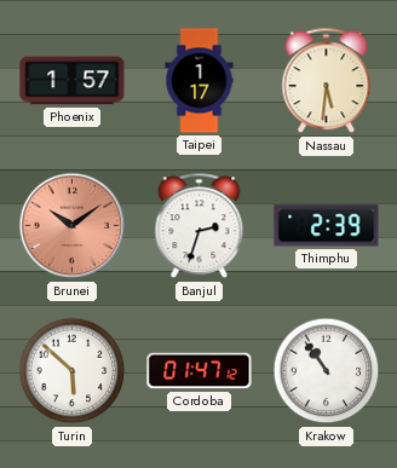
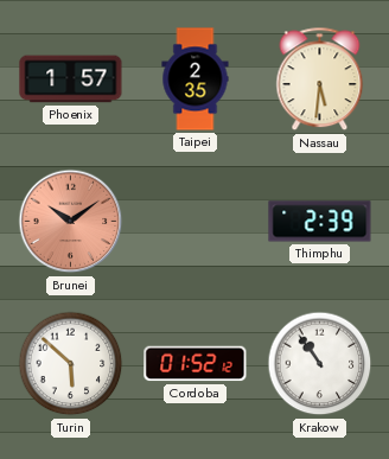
Taipei: 1:17 -> 2:35 (196, 79)
Banjul: 2:33 -> none (200, 226)
Cordoba: 01:47 -> 01:52 (196, 364)
